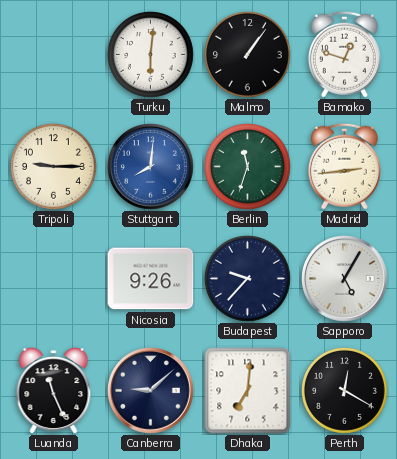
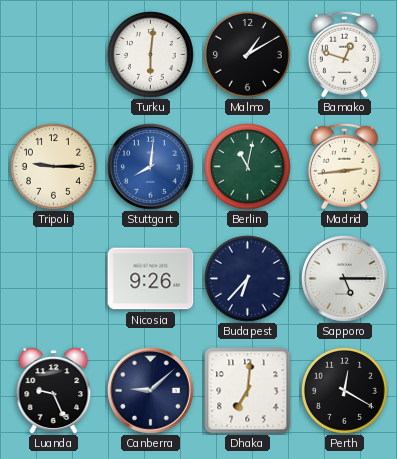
Malmo: 1:06 -> 1:10 (248, 55)
Berlin: 11:33 -> 11:02 (248, 167)
Budapest: 9:37 -> 6:37 (248, 279)
Sapporo: 5:05 -> 5:15 (345, 279)
Luanda: 11:26 -> 9:26 (54, 391)
